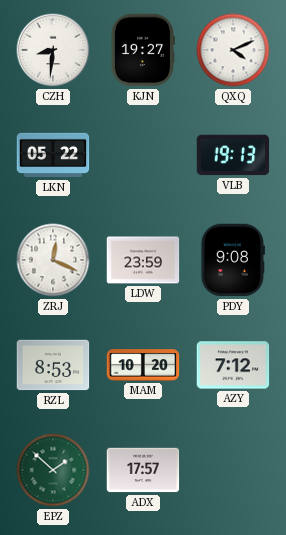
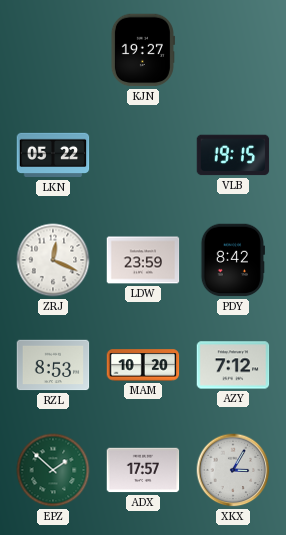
CZH: 8:31 -> none (53, 50)
QXQ: 4:11 -> none (233, 50)
VLB: 19:13 -> 19:15 (233, 155)
PDY: 9:08 -> 8:42 (232, 260)
XKX: none -> 3:05 (233, 470)
